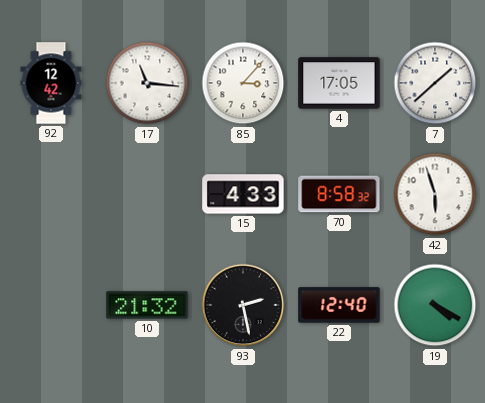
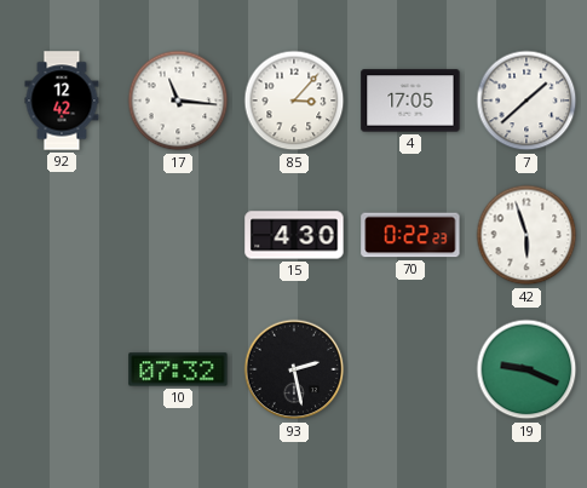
15: 4:33 -> 4:30 (294, 235)
70: 8:58 -> 0:22 (410, 235)
10: 21:32 -> 07:32 (178, 369)
22: 12:40 -> none (339, 305)
19: 4:20 -> 9:19 (526, 369)
